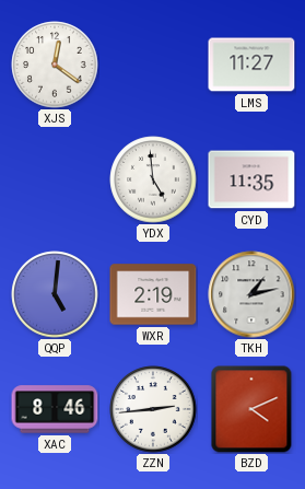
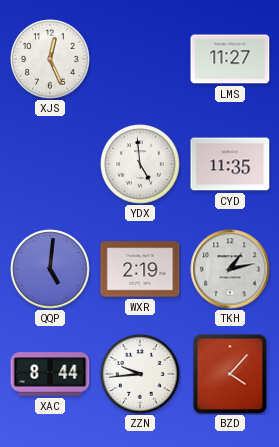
XJS: 12:21 -> 12:26 (50, 59)
XAC: 8:46 -> 8:44 (50, 374)
ZZN: 2:44 -> 9:44 (140, 374)
BZD: 4:11 -> 4:07 (230, 374)
